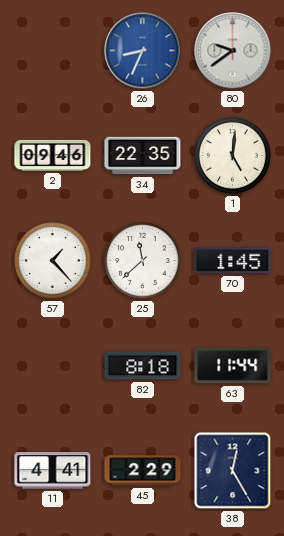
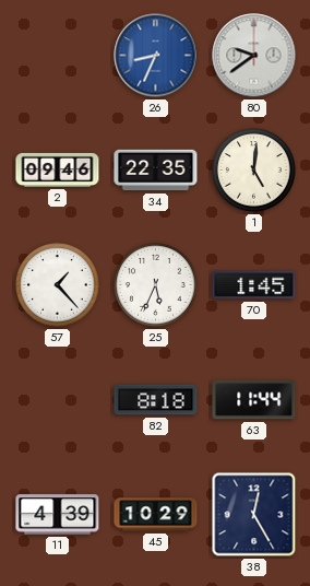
25: 11:38 -> 5:34 (156, 285)
11: 4:41 -> 4:39 (58, 515)
45: 2:29 -> 10:29 (156, 515)
